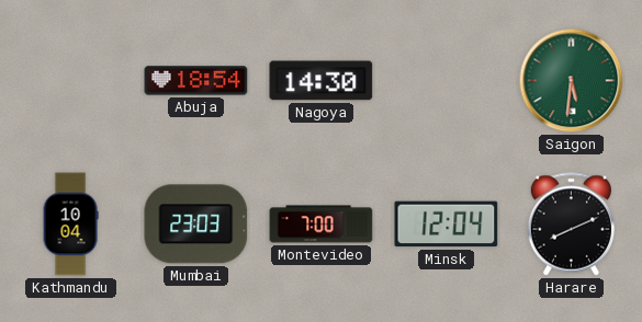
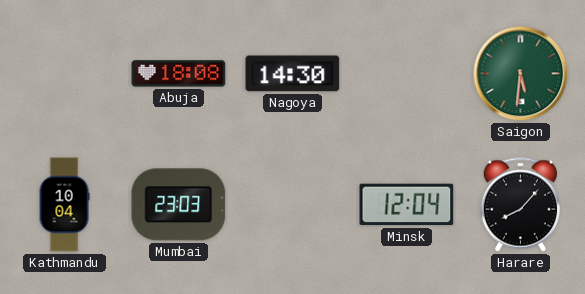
Abuja: 18:54 -> 18:08 (179, 74)
Montevideo: 7:00 -> none (322, 225)
Harare: 8:11 -> 8:07 (520, 205)
